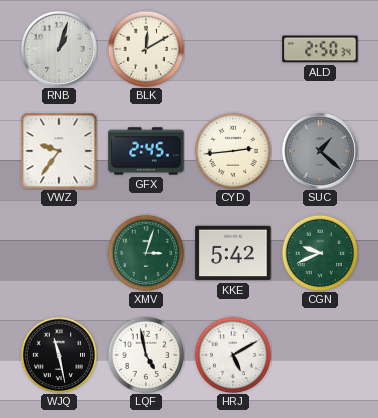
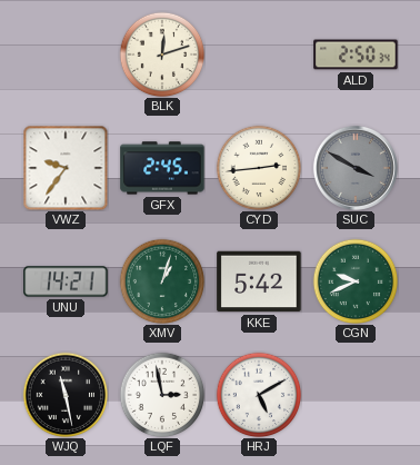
RNB: 1:03 -> none (59, 49)
BLK: 12:10 -> 12:12 (162, 55)
SUC: 1:22 -> 3:50 (356, 168)
UNU: none -> 14:21 (66, 281)
XMV: 3:03 -> 1:03 (162, 281)
LQF: 4:58 -> 2:58 (162, 395)
